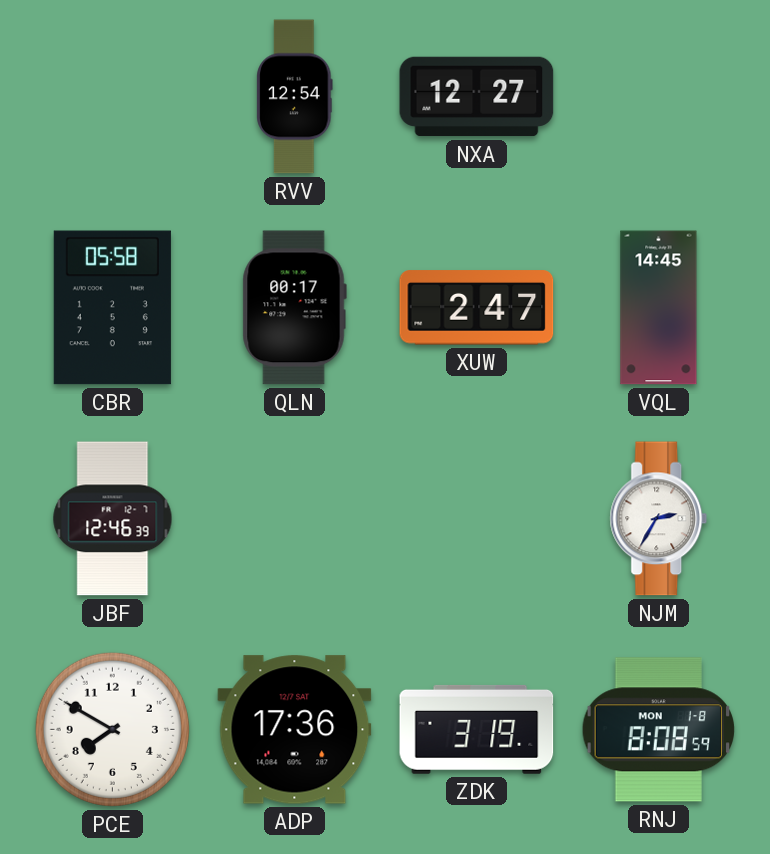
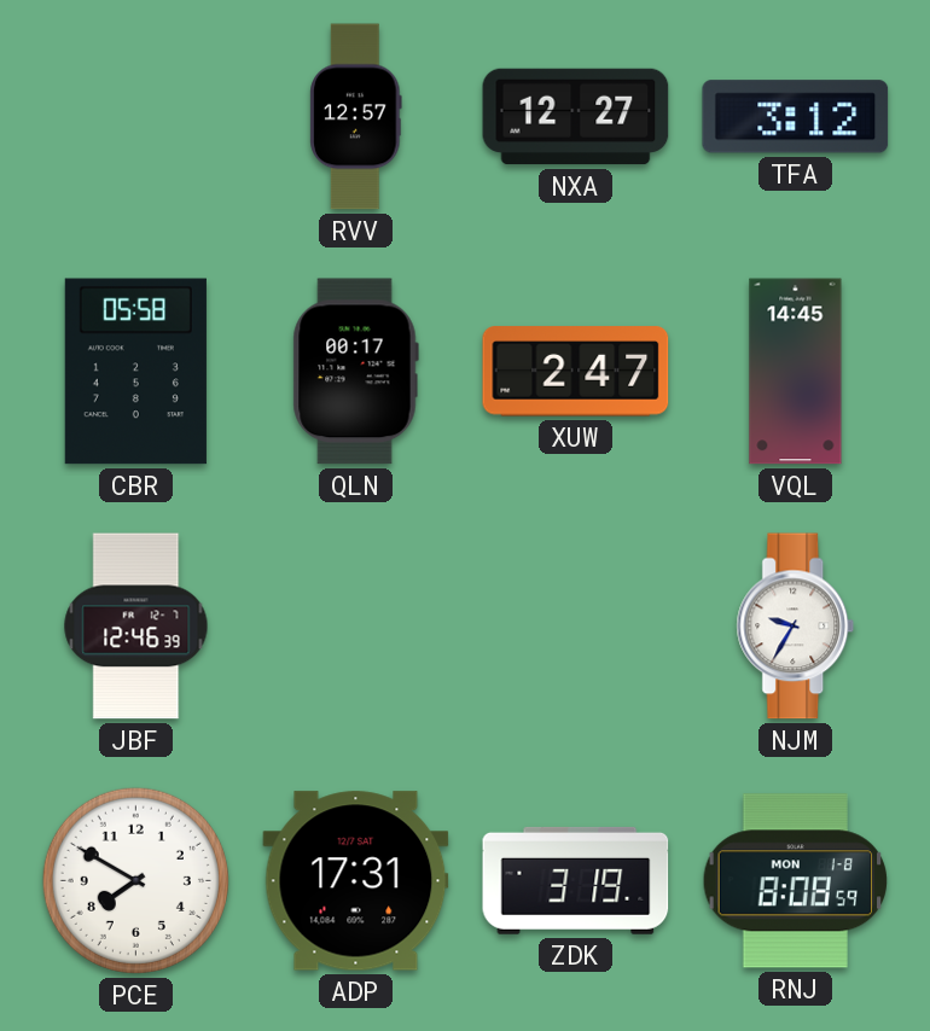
RVV: 12:54 -> 12:57 (356, 117)
TFA: none -> 3:12 (796, 117)
NJM: 2:35 -> 9:35 (796, 627)
ADP: 17:36 -> 17:31 (356, 881)
